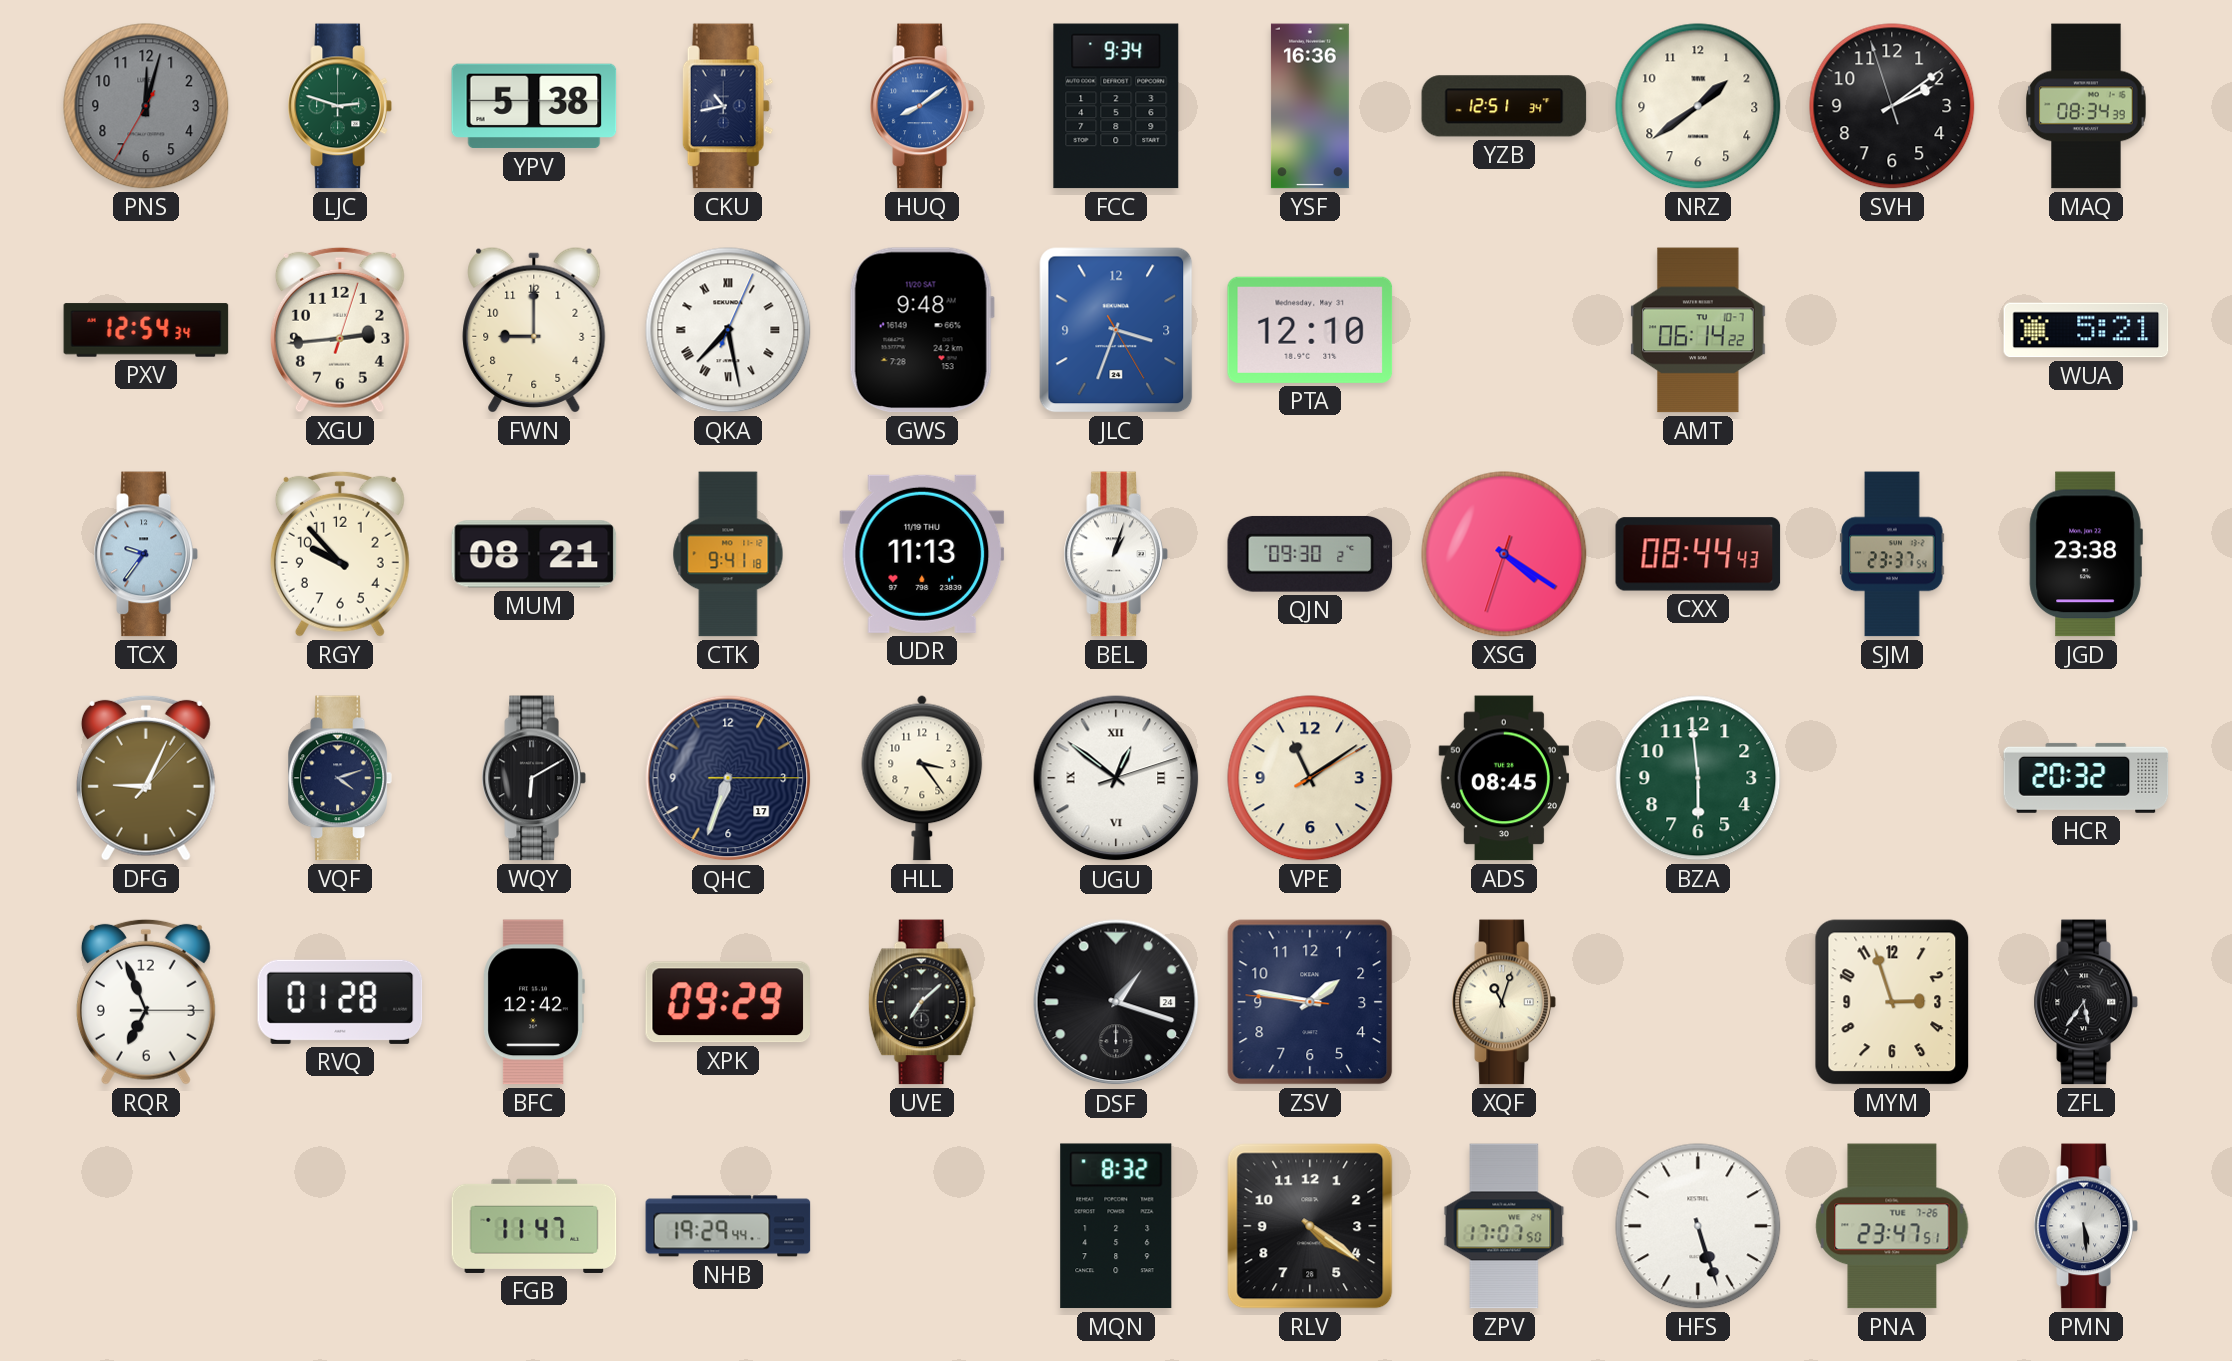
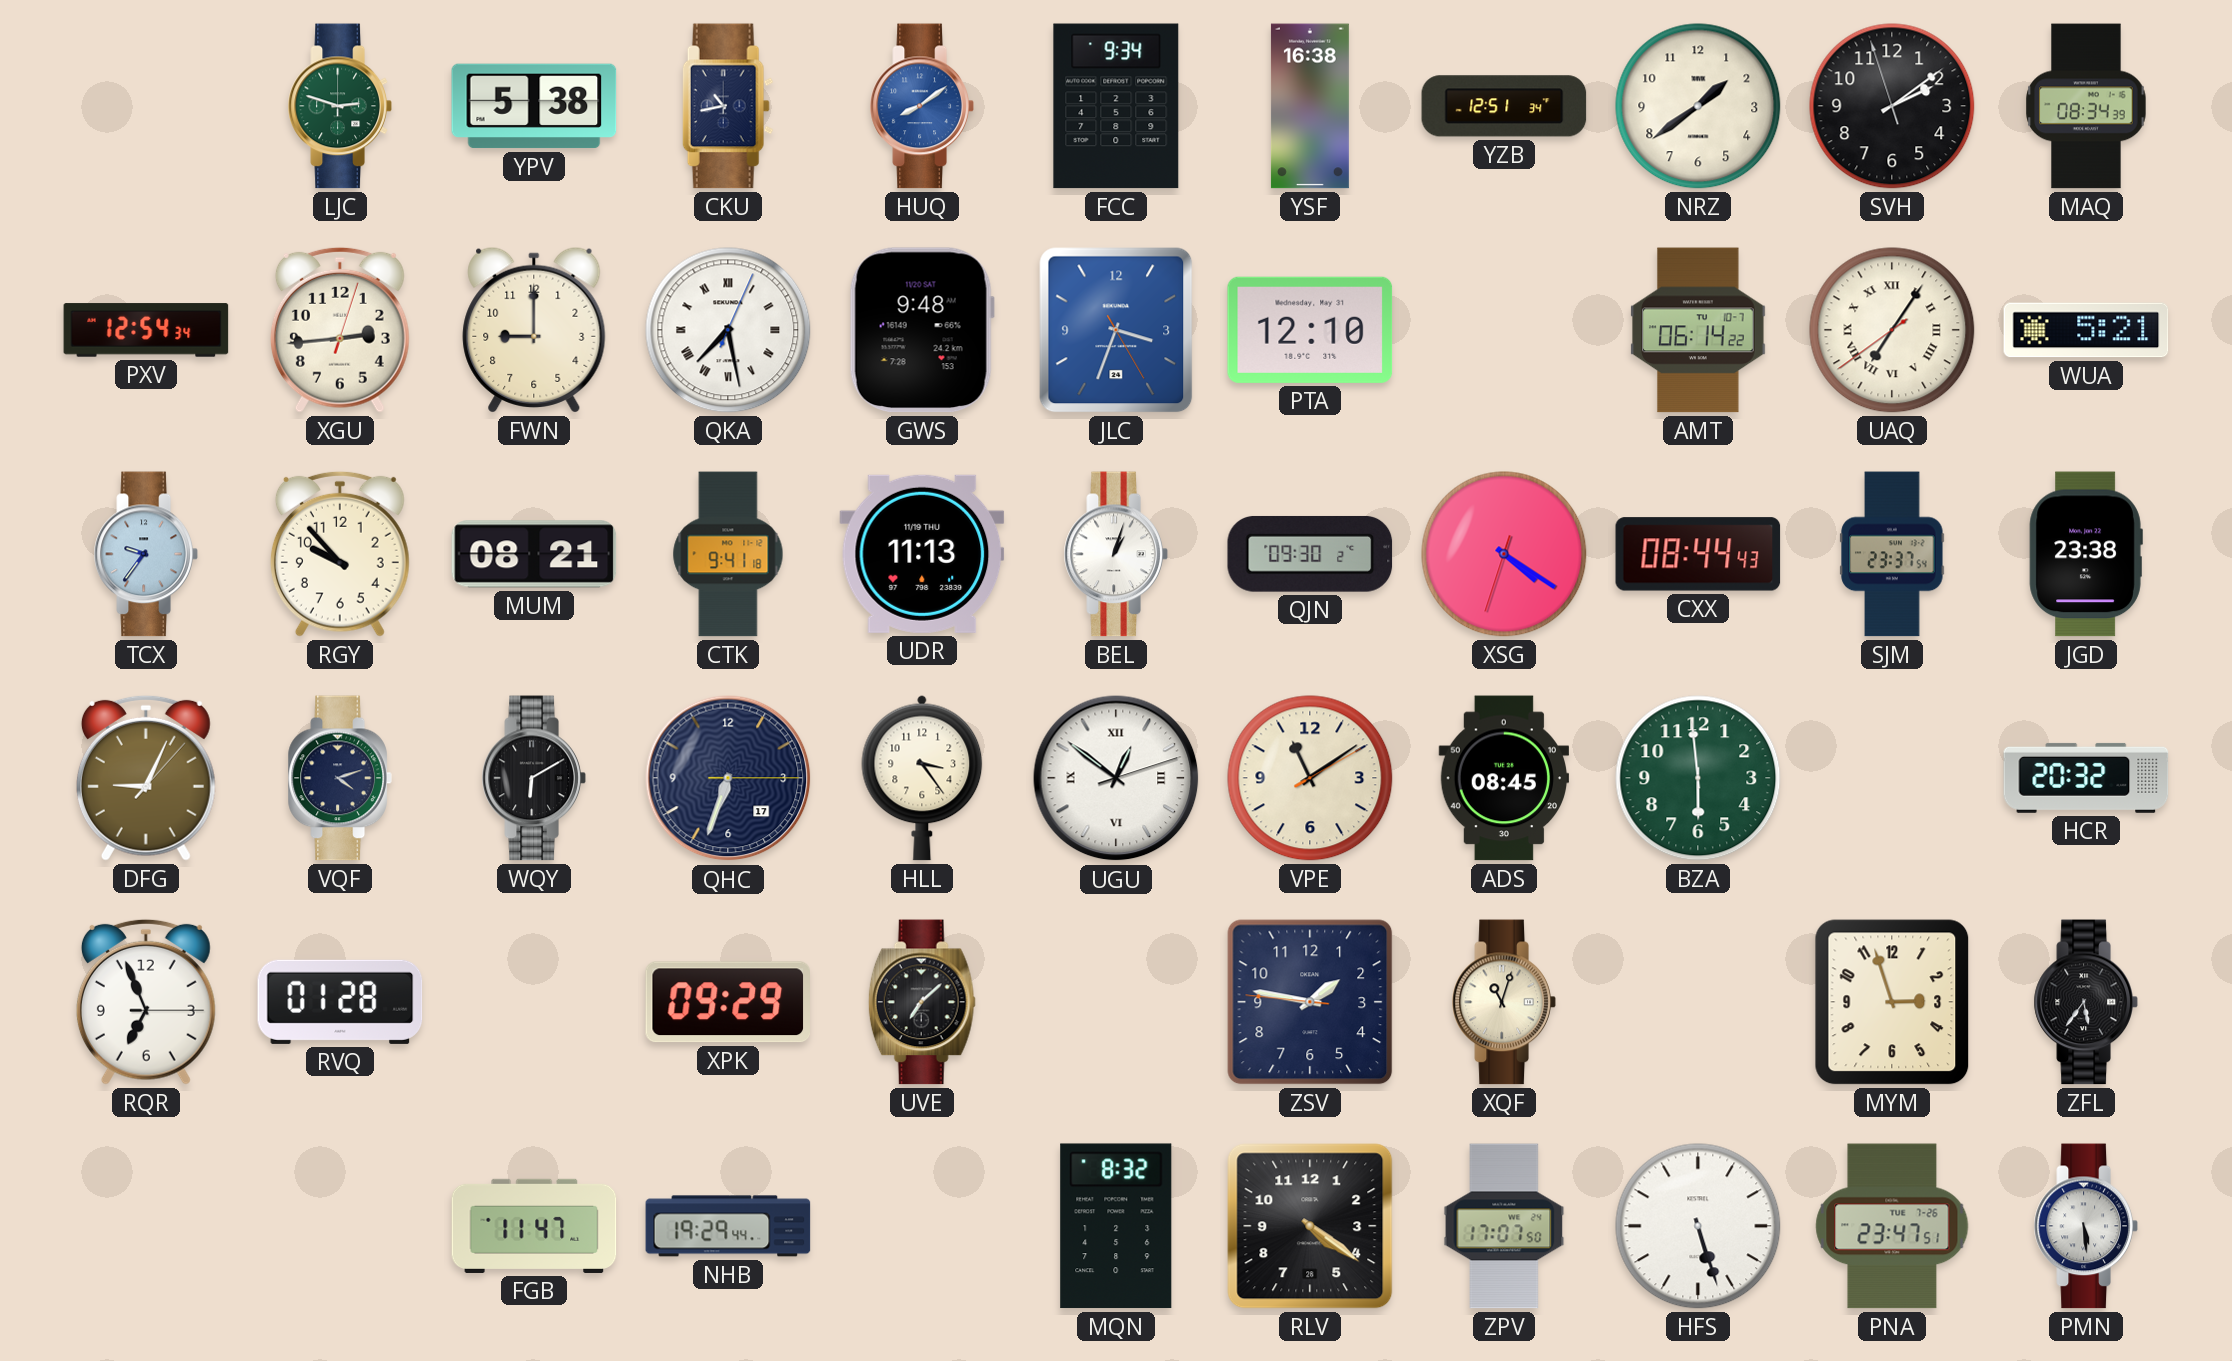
PNS: 12:02 -> none (146, 106)
YSF: 16:36 -> 16:38 (1310, 106)
UAQ: none -> 7:05 (1892, 330)
BFC: 12:42 -> none (534, 1002)
DSF: 1:18 -> none (1116, 1002)
